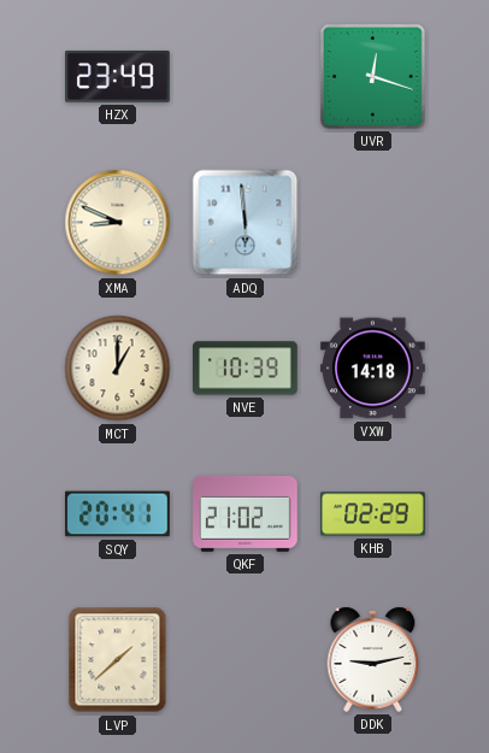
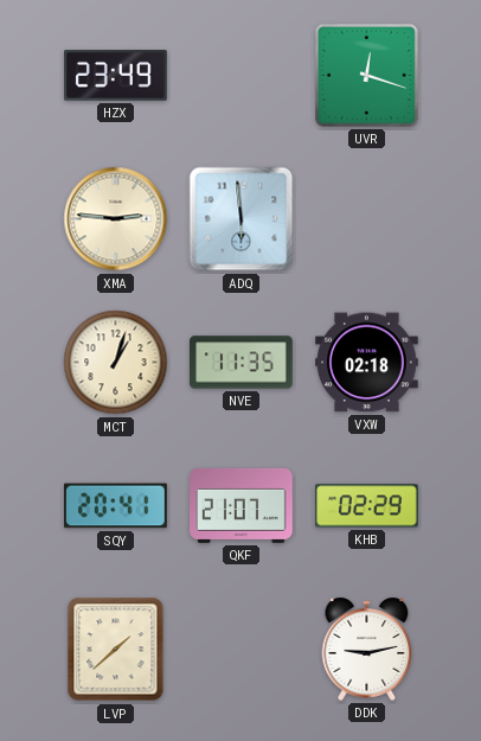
XMA: 8:49 -> 2:46 (116, 219)
MCT: 1:00 -> 1:03 (116, 363)
NVE: 10:39 -> 11:35 (242, 363)
VXW: 14:18 -> 02:18 (367, 363)
QKF: 21:02 -> 21:07 (242, 505)
